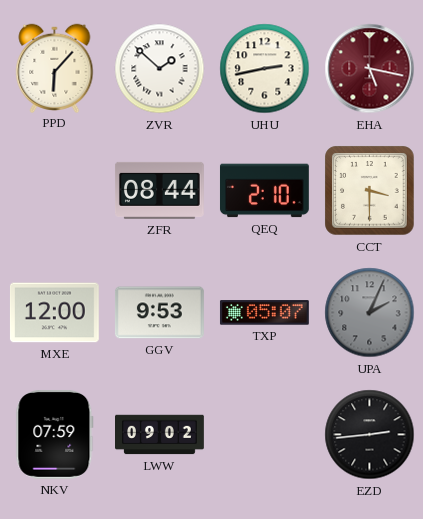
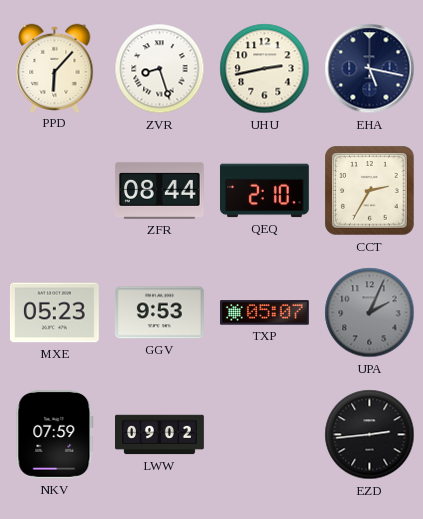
ZVR: 1:52 -> 8:27 (160, 69)
EHA dial: burgundy -> navy (370, 69)
CCT: 3:30 -> 2:35 (370, 191)
MXE: 12:00 -> 05:23 (54, 313)
